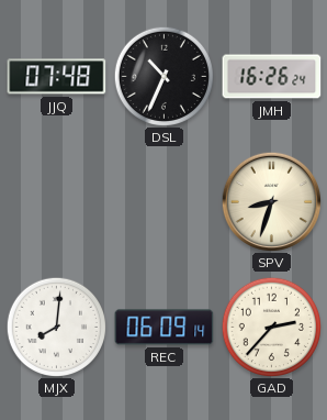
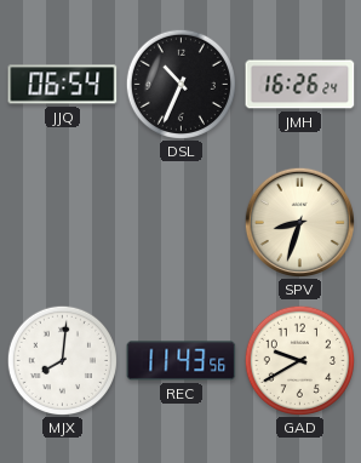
JJQ: 07:48 -> 06:54 (63, 85)
REC: 06:09 -> 11:43 (182, 361)
GAD: 2:37 -> 9:40 (299, 360)
